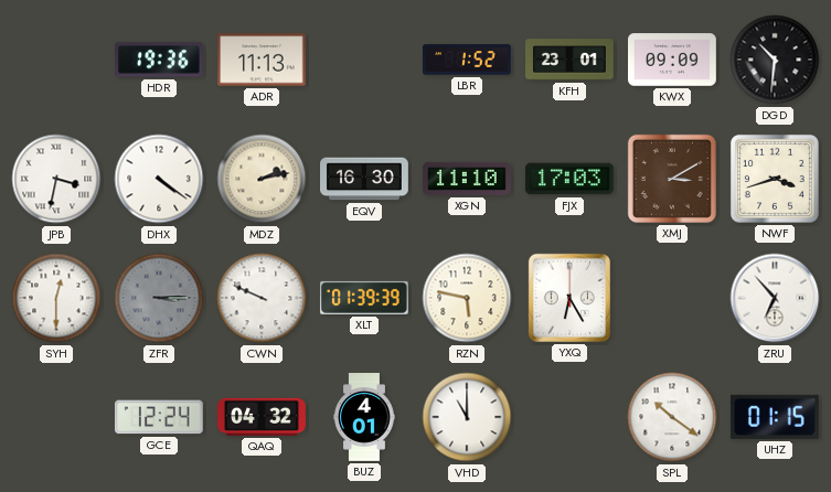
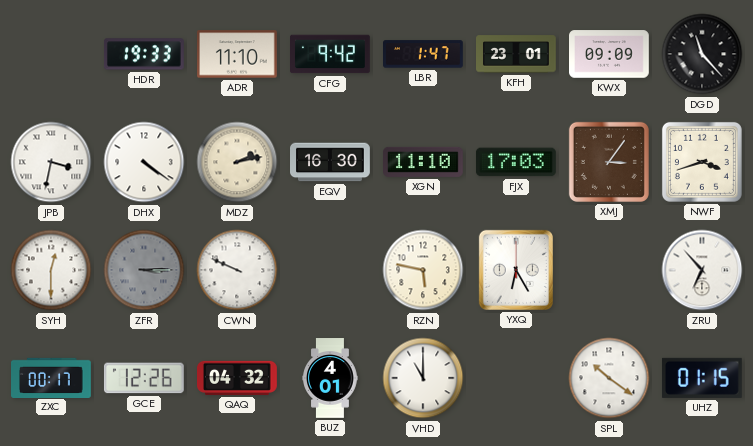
HDR: 19:36 -> 19:33 (144, 54)
ADR: 11:13 -> 11:10 (238, 54)
CFG: none -> 9:42 (331, 54)
LBR: 1:52 -> 1:47 (424, 54)
DGD: 10:31 -> 11:23 (702, 54)
XMJ: 3:10 -> 3:06 (609, 162)
XLT: 01:39 -> none (364, 298)
ZXC: none -> 00:17 (52, 377)
GCE: 12:24 -> 12:26 (144, 378)
